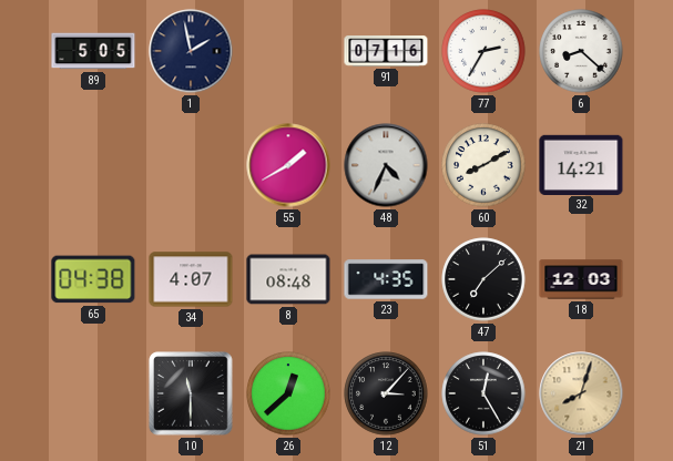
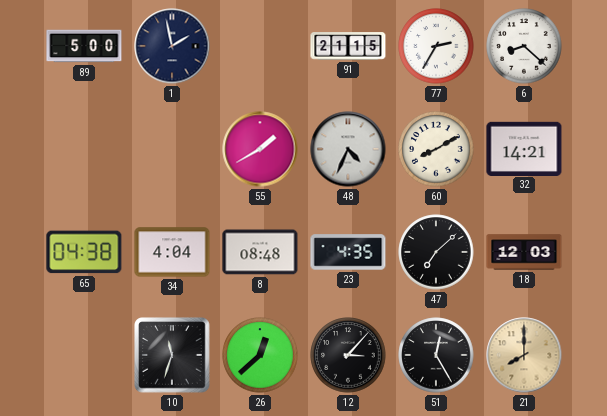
89: 5:05 -> 5:00 (84, 46)
91: 07:16 -> 21:15 (348, 46)
34: 4:07 -> 4:04 (172, 252)
10: 11:30 -> 11:33 (172, 355)
21: 8:03 -> 8:00 (524, 355)
